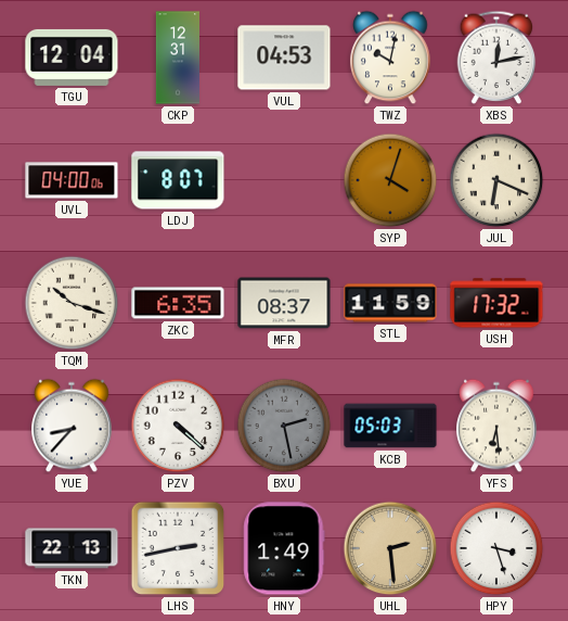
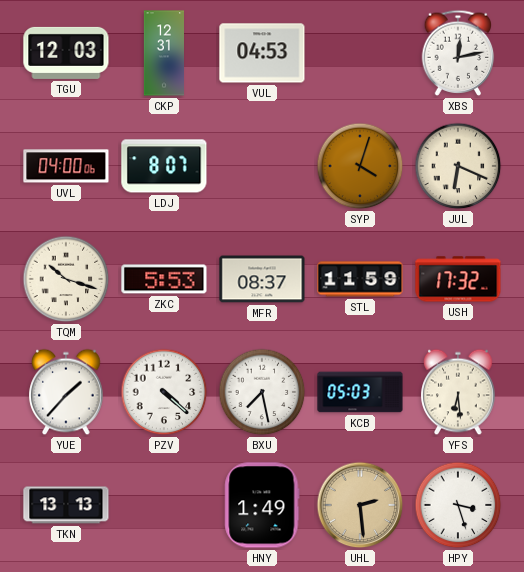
TGU: 12:04 -> 12:03 (66, 53)
TWZ: 10:02 -> none (390, 58)
ZKC: 6:35 -> 5:53 (164, 279)
YUE: 8:37 -> 1:37 (66, 392)
BXU: 2:28 -> 7:28 (262, 392)
BXU dial: grey -> white (262, 392)
TKN: 22:13 -> 13:13 (66, 505)
LHS: 2:43 -> none (178, 548)
